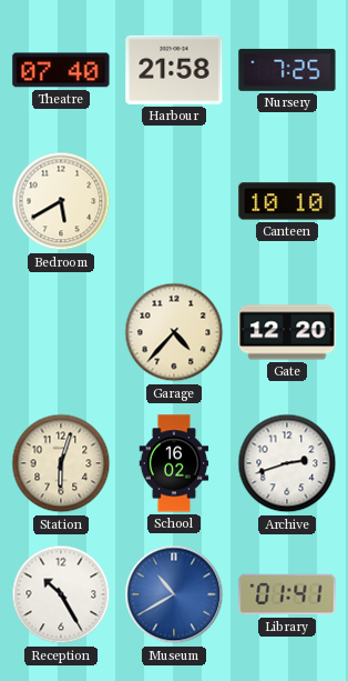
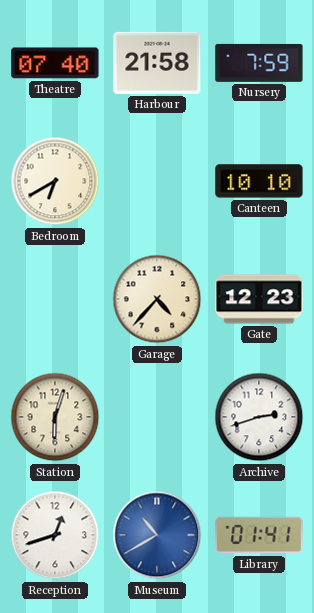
Nursery: 7:25 -> 7:59 (259, 63)
Bedroom: 5:40 -> 6:40 (55, 181)
Gate: 12:20 -> 12:23 (259, 299)
School: 16:02 -> none (174, 463)
Reception: 10:25 -> 12:42 (55, 535)
